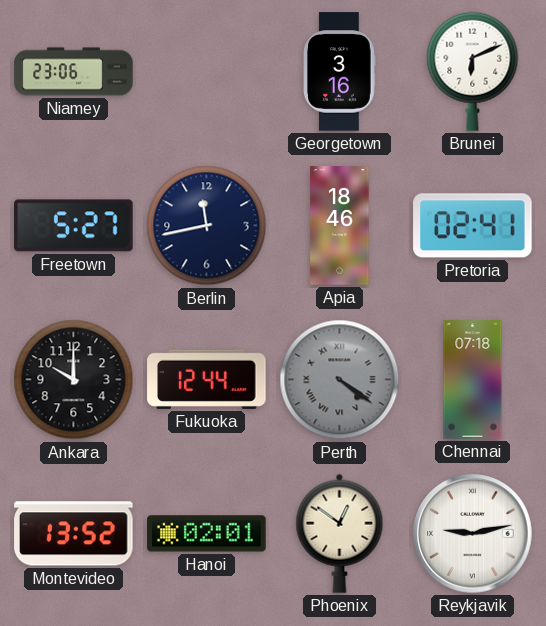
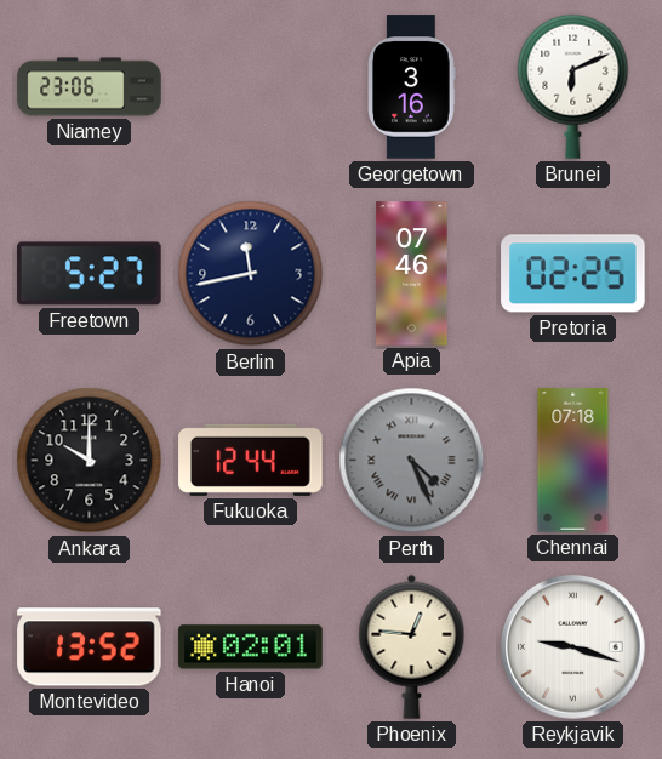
Apia: 18:46 -> 07:46 (412, 274)
Pretoria: 02:41 -> 02:25 (573, 274)
Perth: 4:21 -> 4:26 (412, 461)
Phoenix: 12:51 -> 12:46 (412, 646)
Reykjavik: 9:13 -> 9:18 (573, 647)
